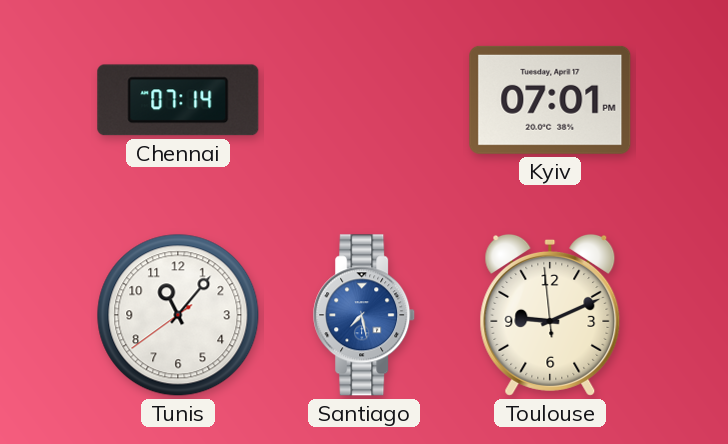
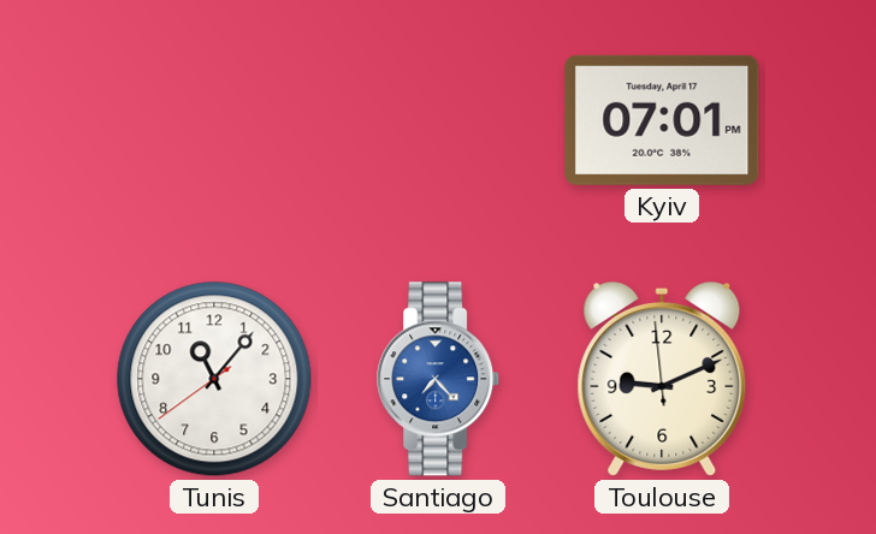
Chennai: 07:14 -> none (178, 100)
Santiago: 7:28 -> 7:23 (439, 379)
